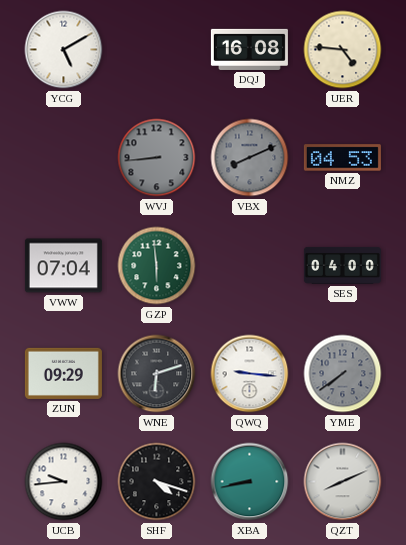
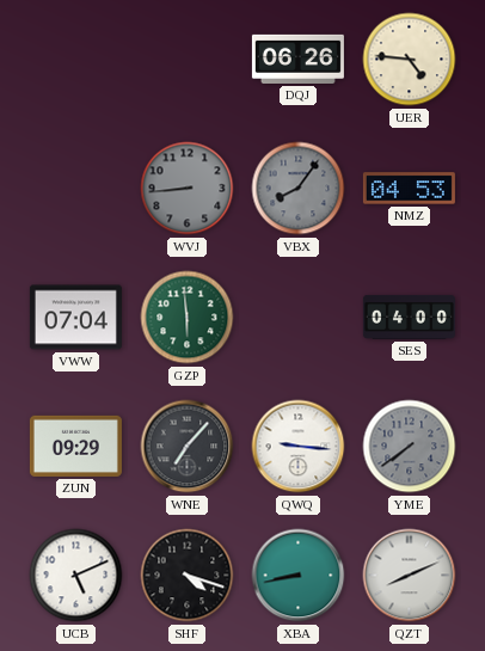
YCG: 5:10 -> none (64, 50)
DQJ: 16:08 -> 06:26 (297, 59)
VBX: 8:11 -> 8:06 (299, 189)
WNE: 6:12 -> 7:07 (188, 447)
UCB: 9:44 -> 5:11 (76, 576)
